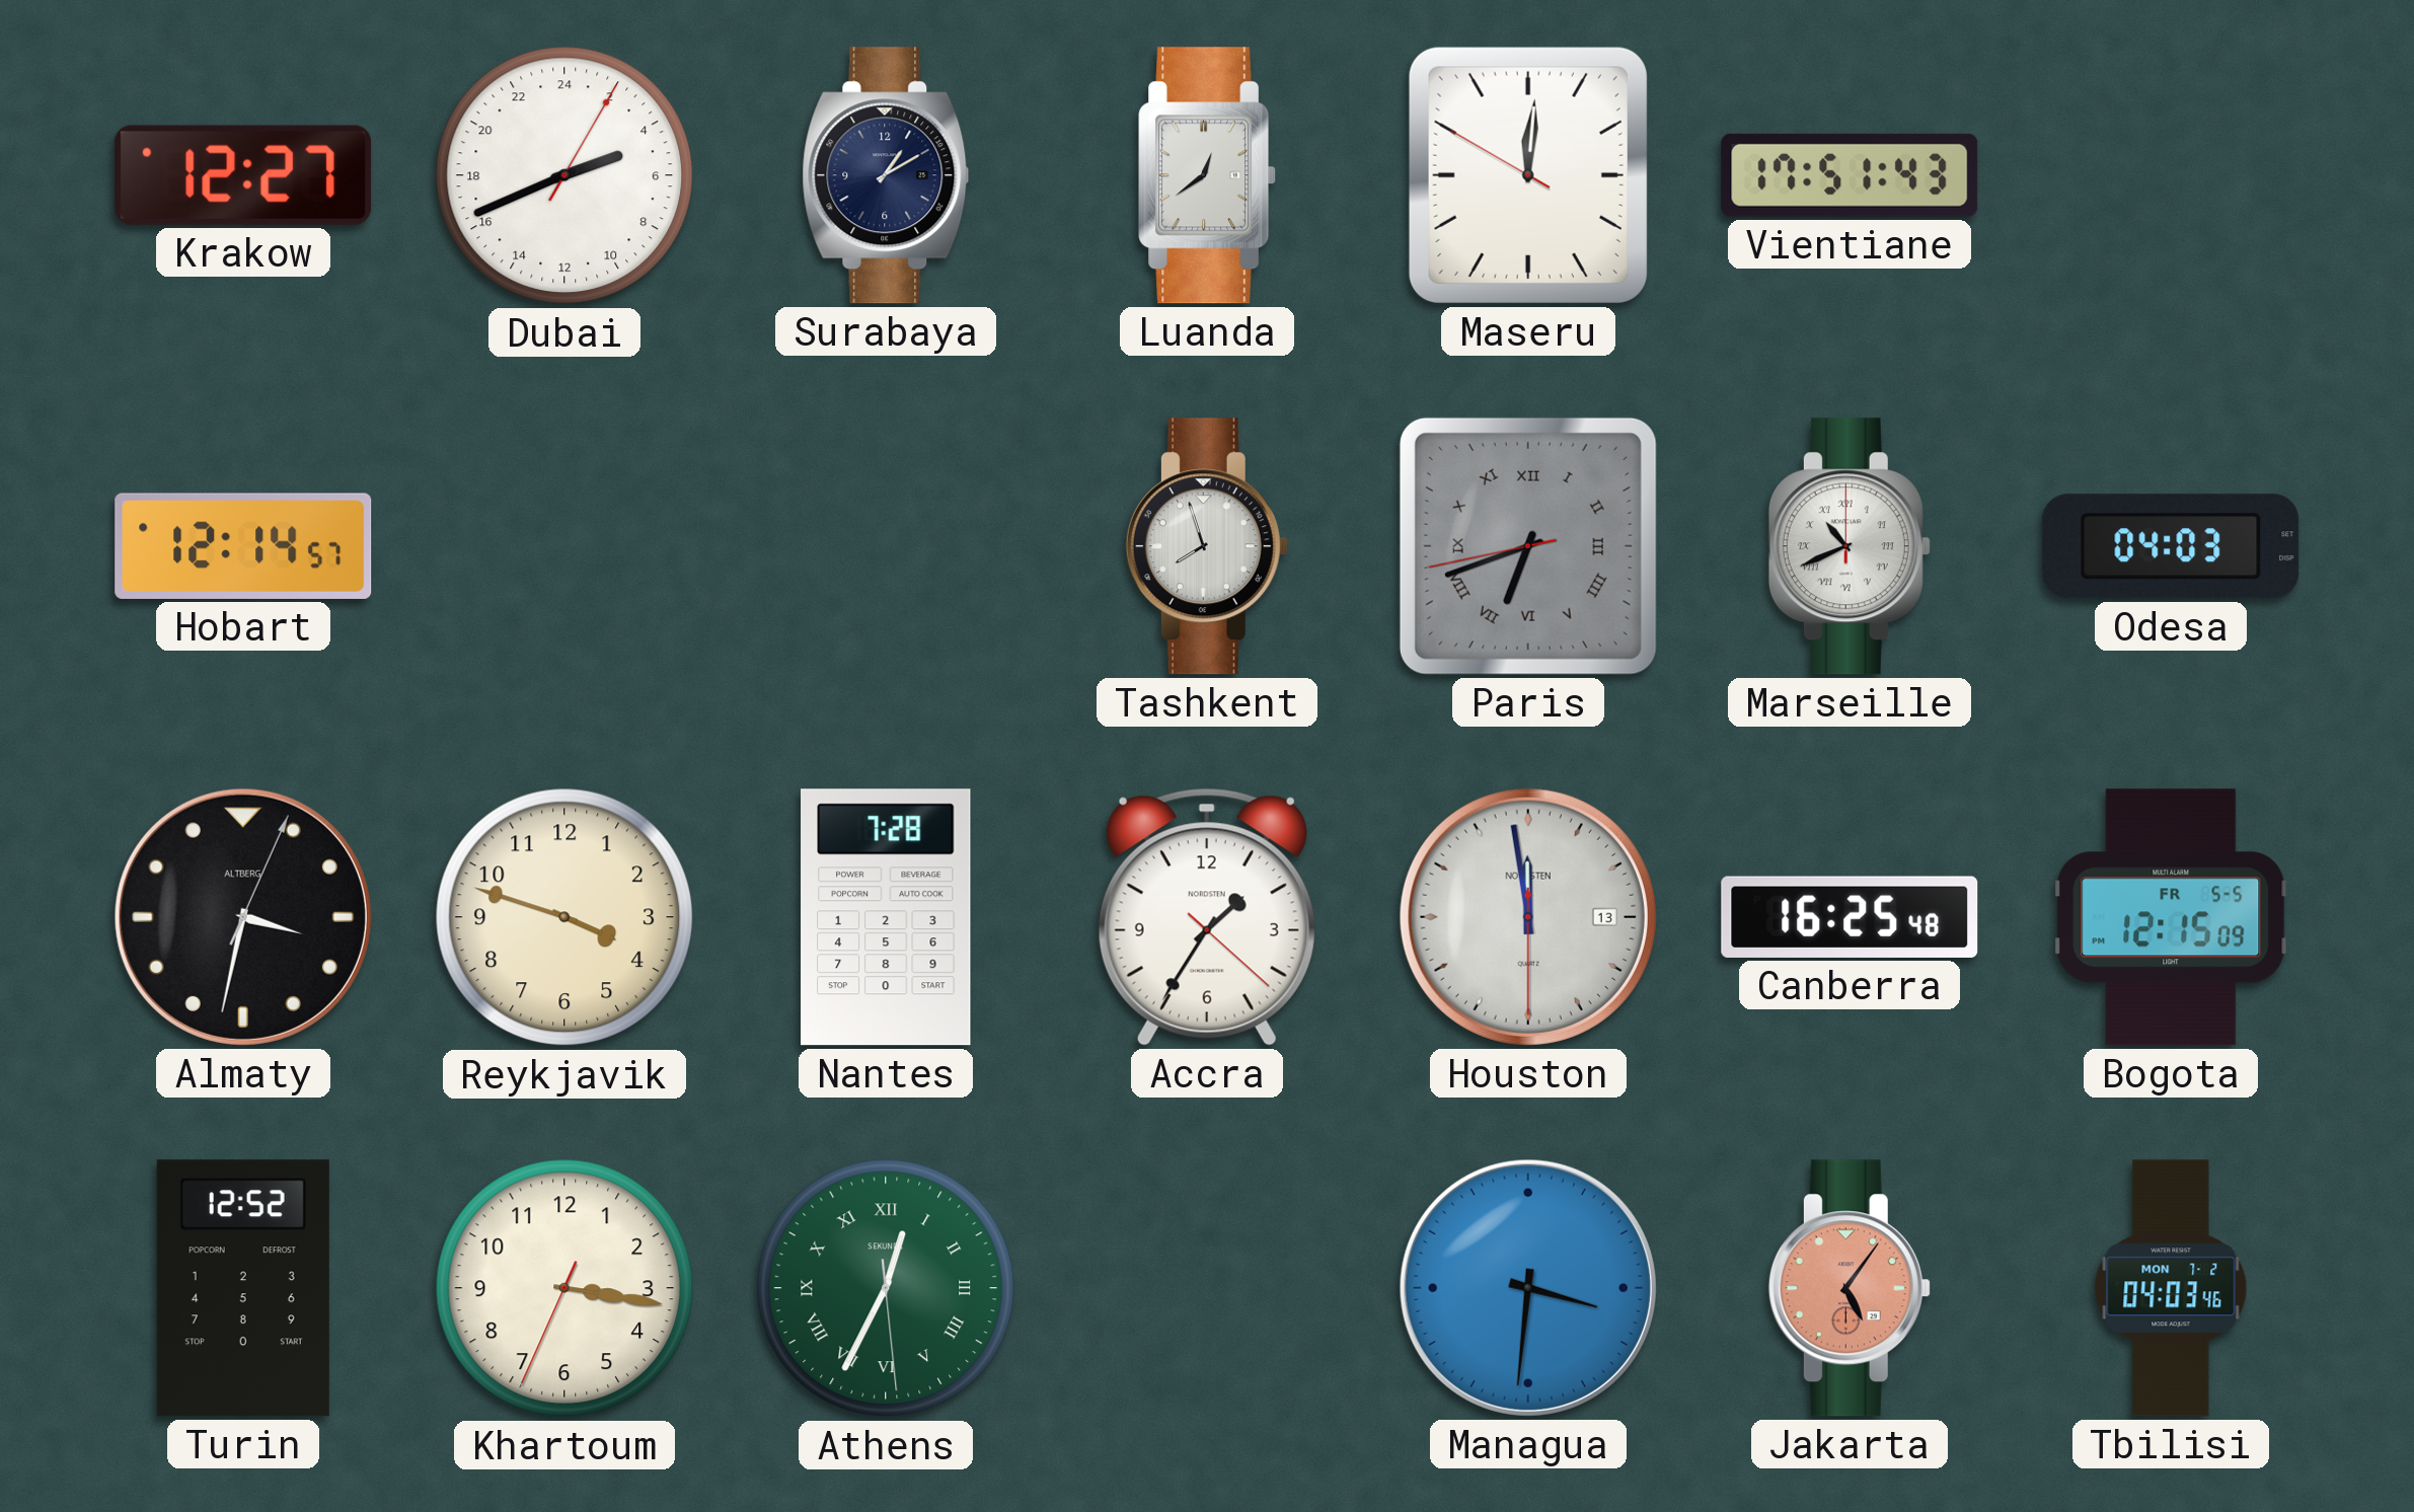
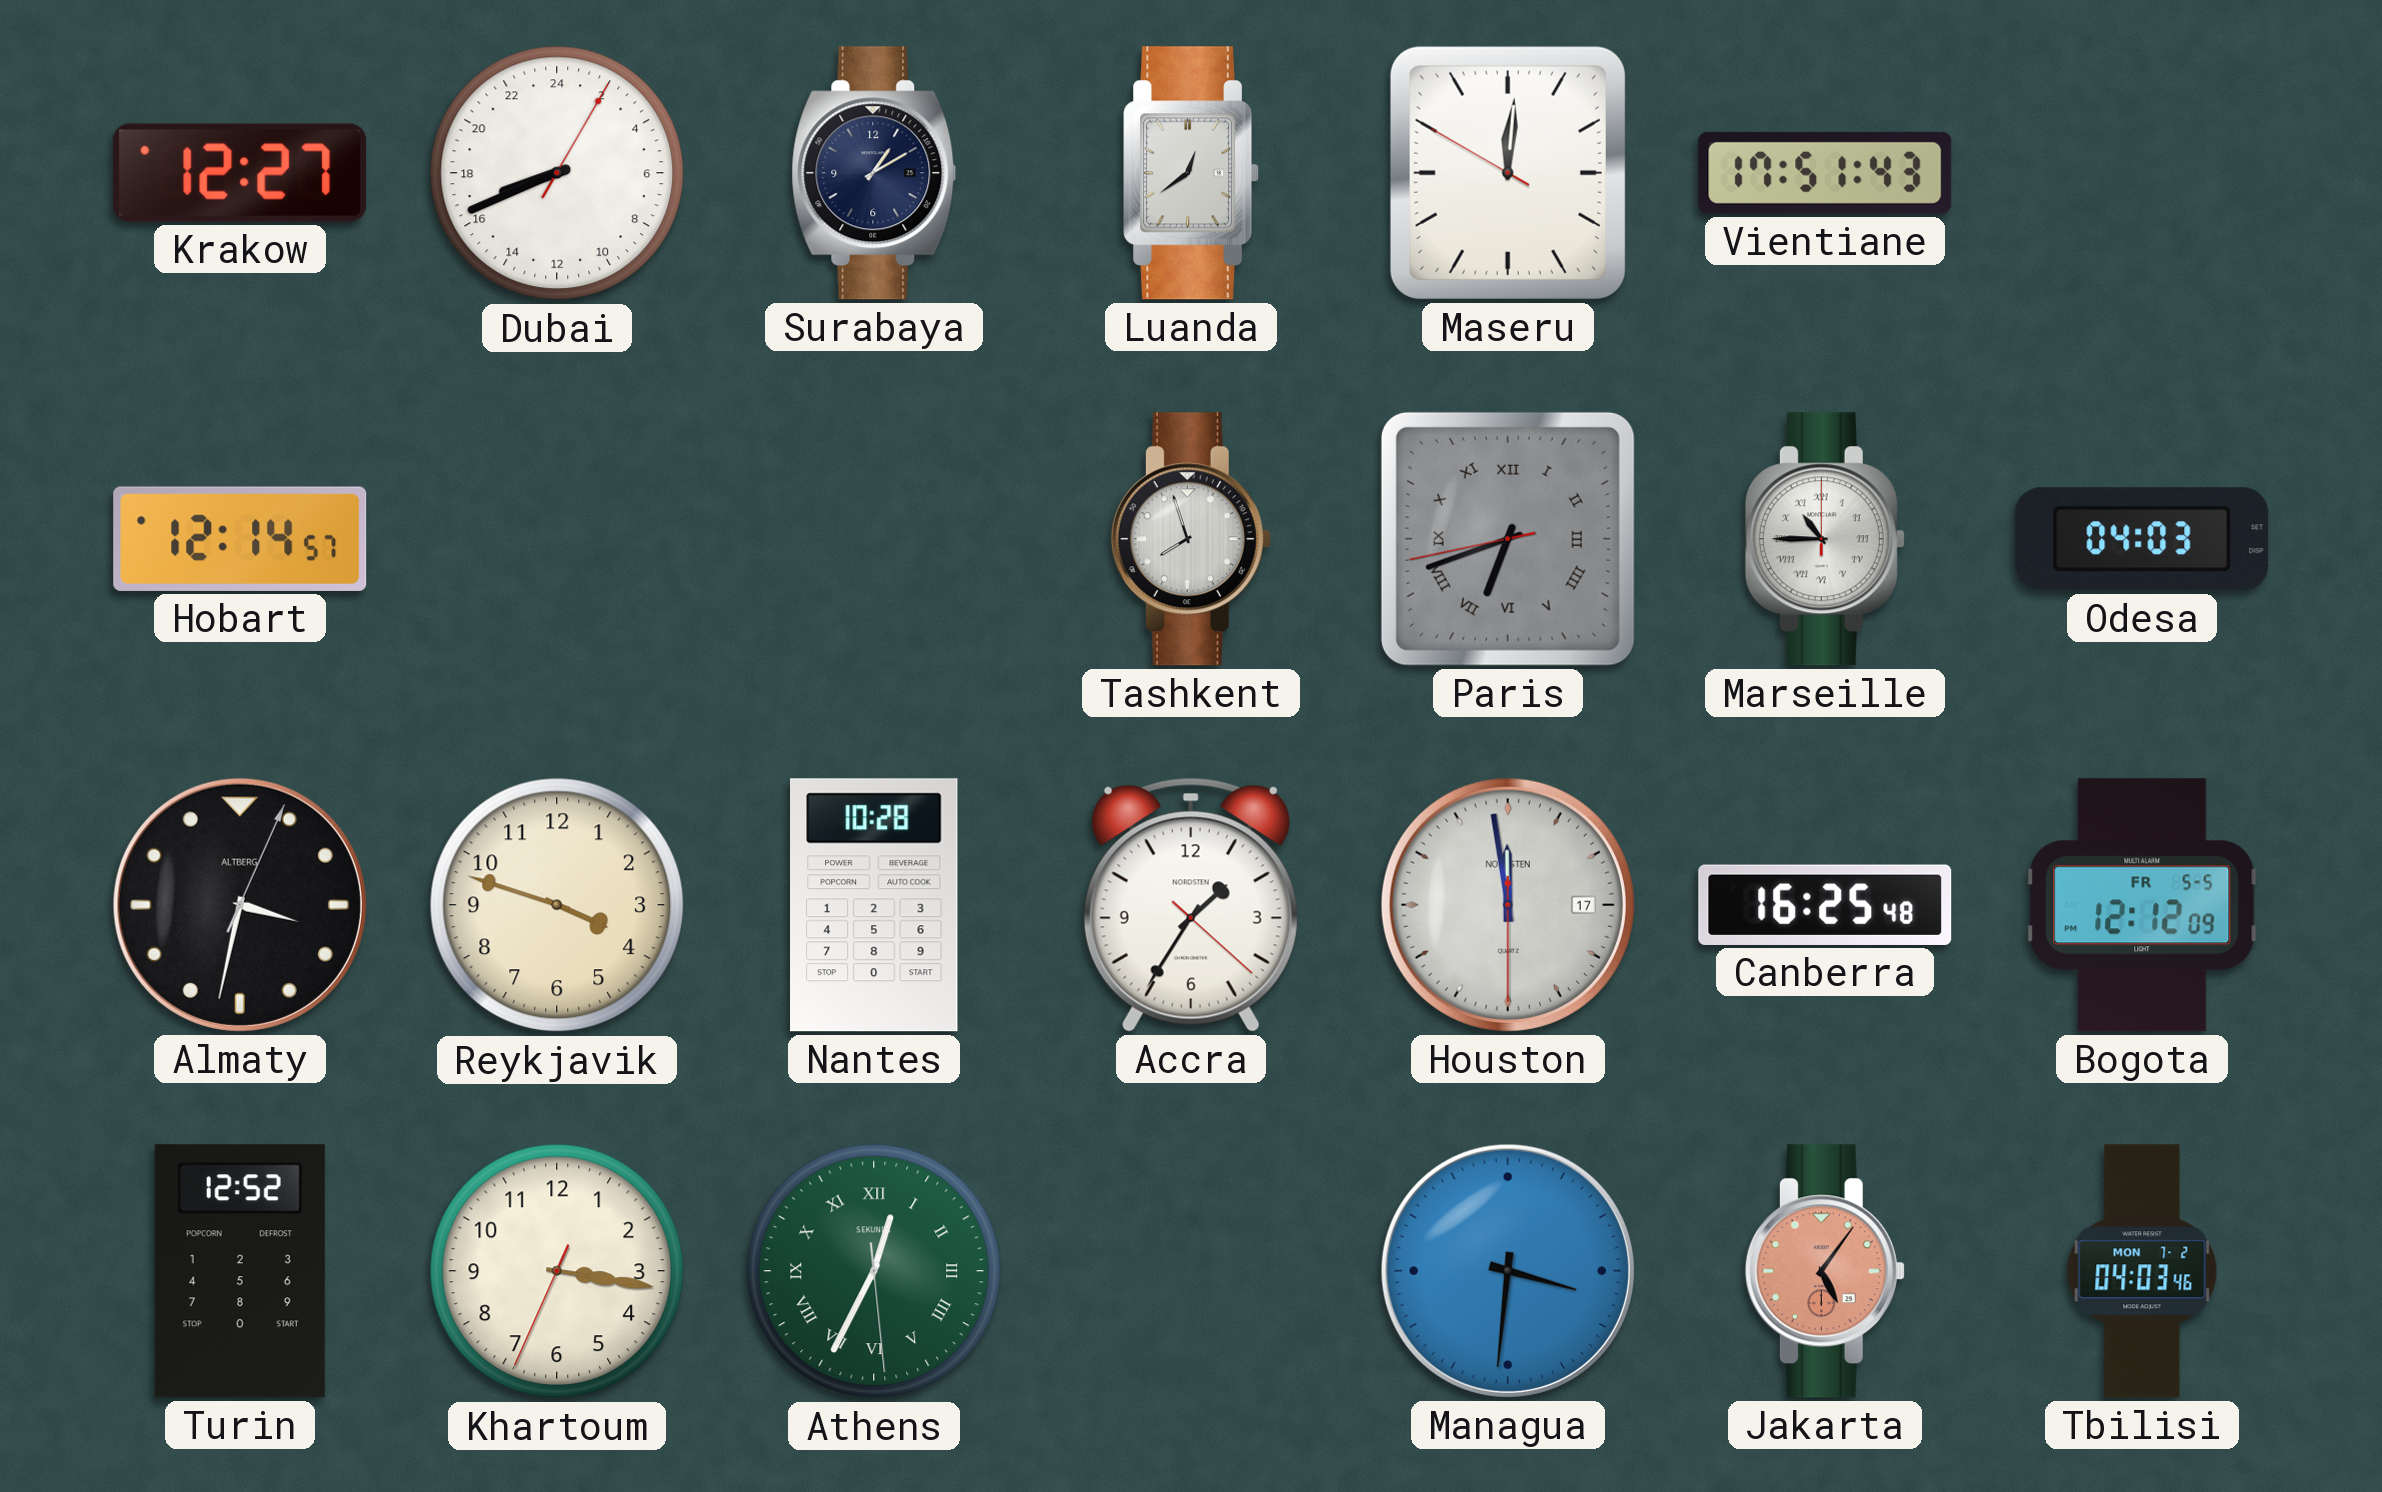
Dubai: 4:41 -> 16:41 (557, 173)
Marseille: 10:41 -> 10:45 (1825, 539)
Nantes: 7:28 -> 10:28 (874, 905)
Houston date: 13 -> 17 (1508, 905)
Bogota: 12:15 -> 12:12 (2142, 905)
